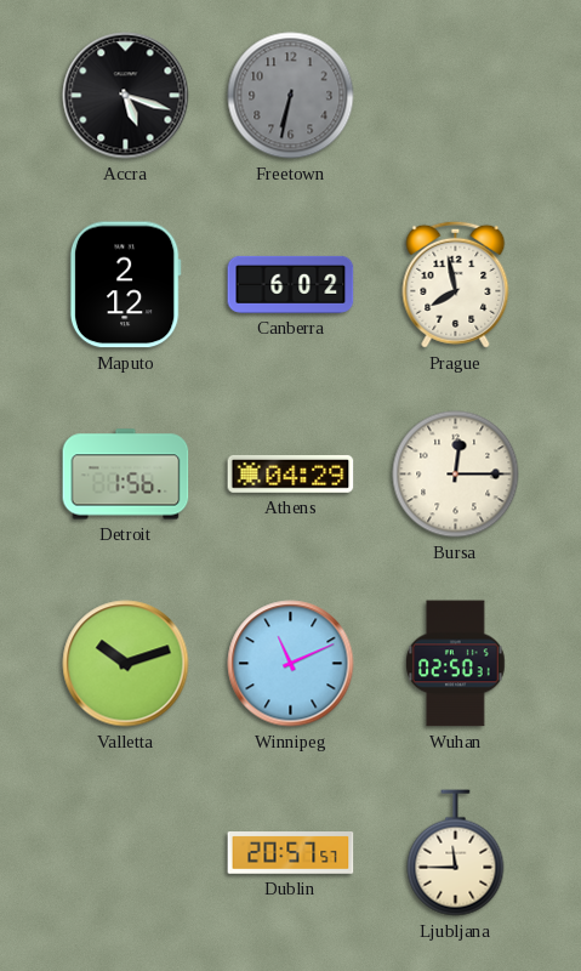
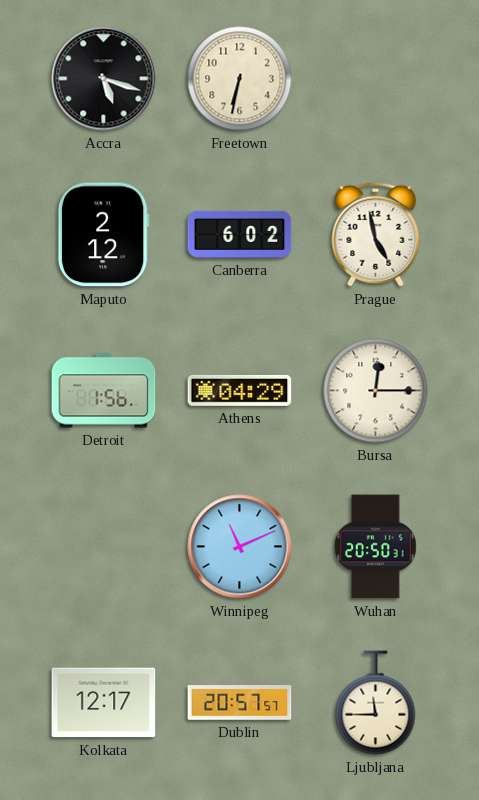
Freetown dial: grey -> cream (240, 79)
Prague: 7:58 -> 4:58 (376, 234)
Valletta: 10:12 -> none (126, 664)
Wuhan: 02:50 -> 20:50 (376, 547)
Kolkata: none -> 12:17 (104, 703)
